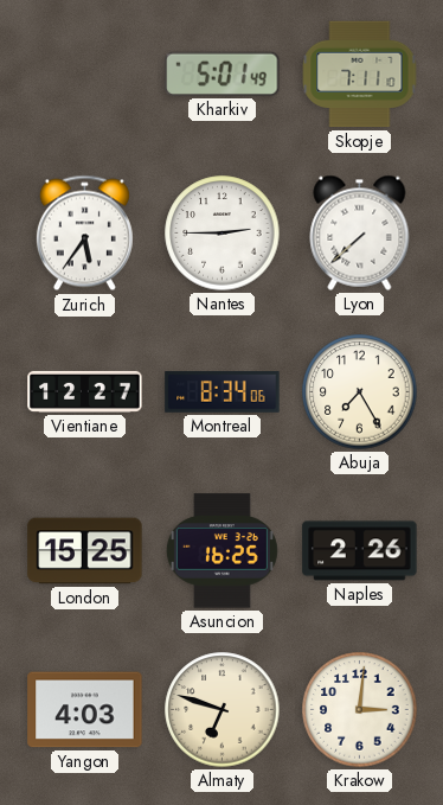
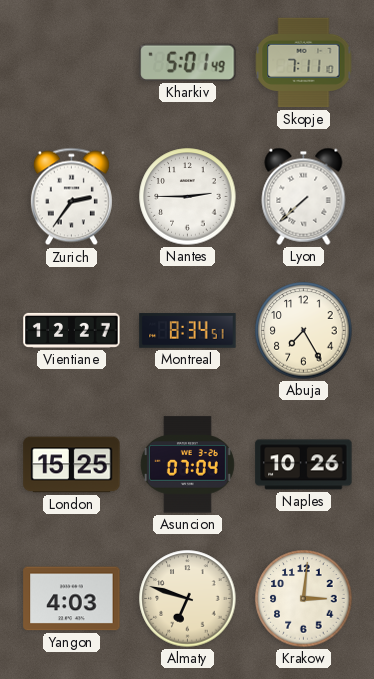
Zurich: 5:36 -> 2:36 (71, 197)
Montreal: 8:34:06 -> 8:34:51 (188, 331)
Asuncion: 16:25 -> 07:04 (187, 465)
Naples: 2:26 -> 10:26 (304, 465)
